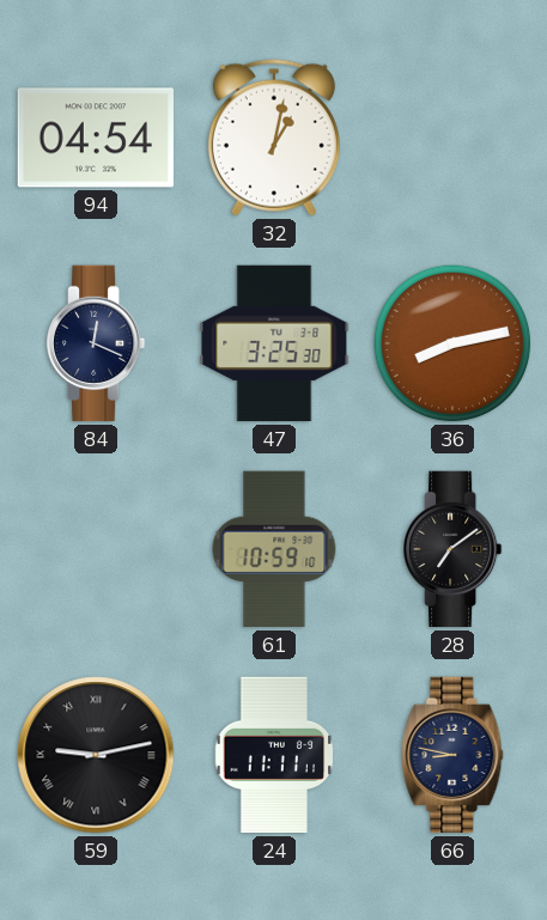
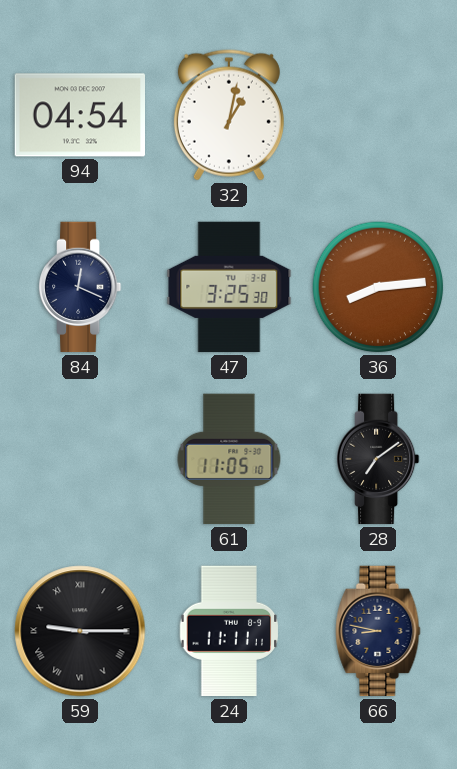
36: 8:13 -> 8:14 (378, 287)
61: 10:59 -> 11:05 (229, 459)
59: 9:13 -> 9:15 (80, 631)
